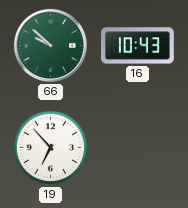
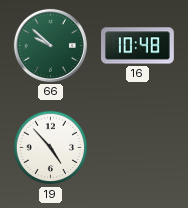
16: 10:43 -> 10:48 (138, 46)
19: 6:53 -> 4:53 (51, 148)
